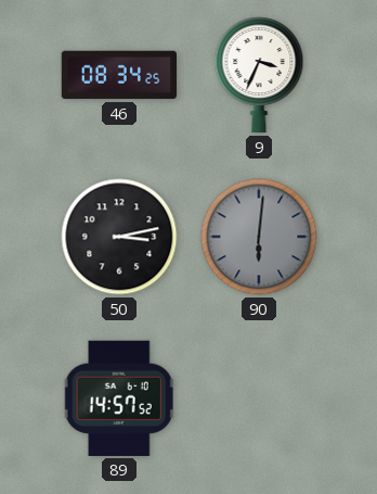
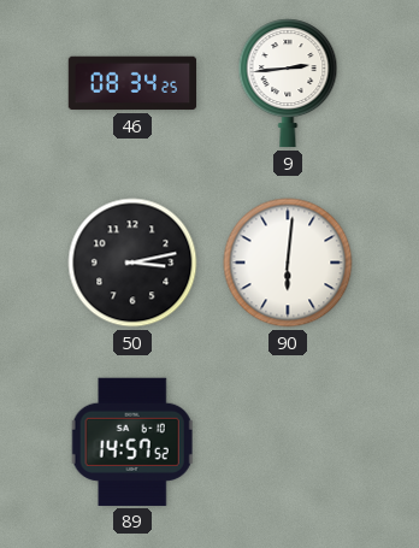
9: 3:34 -> 2:44 (288, 83)
90 dial: grey -> white (288, 263)
